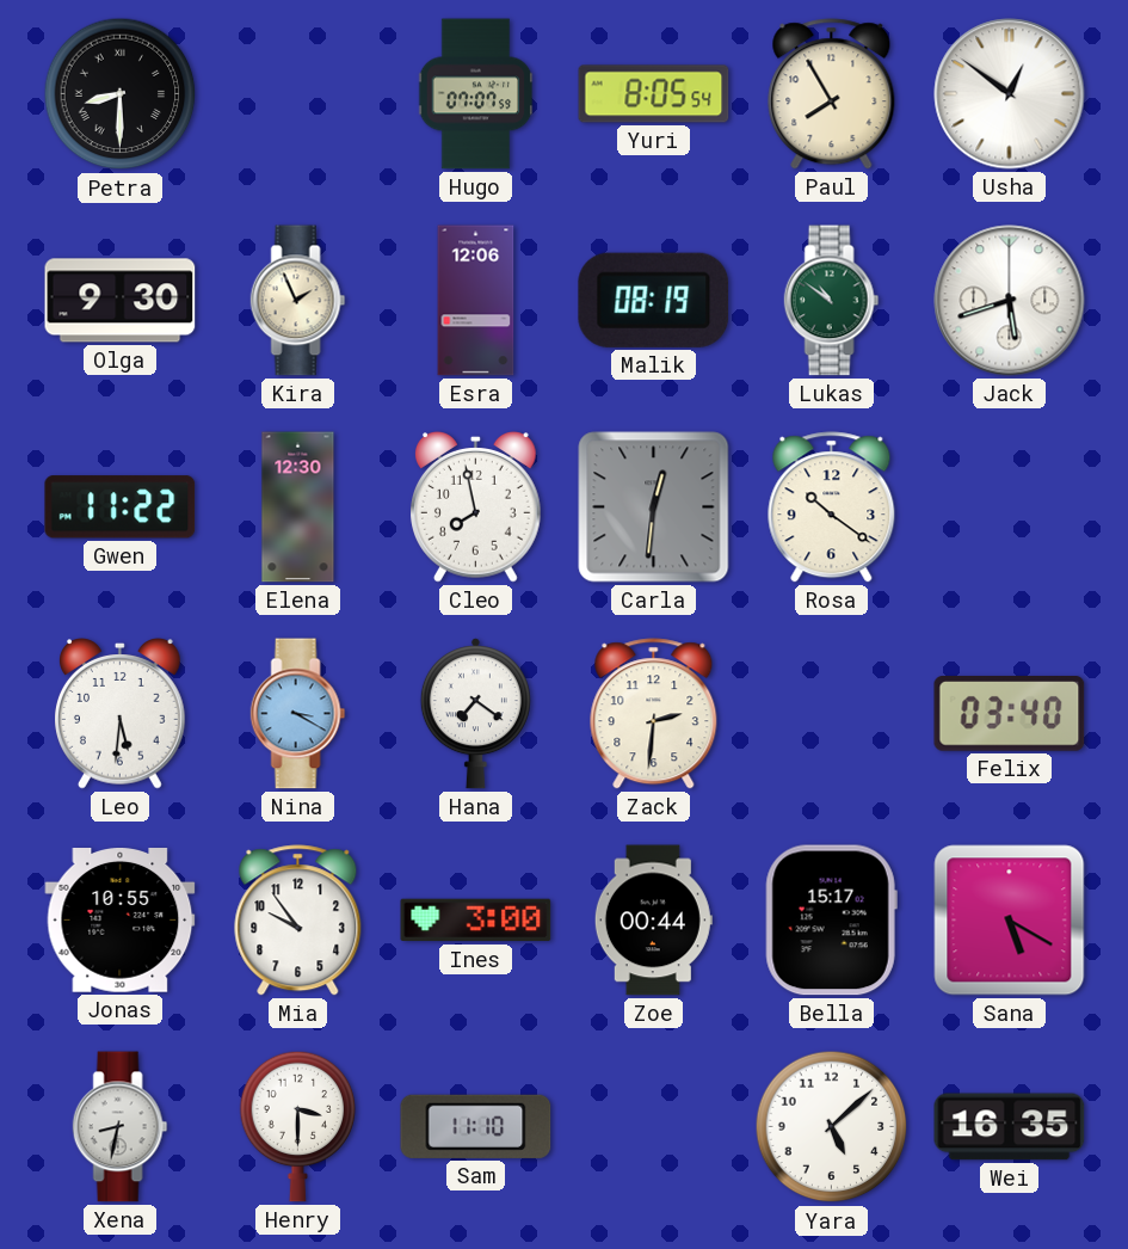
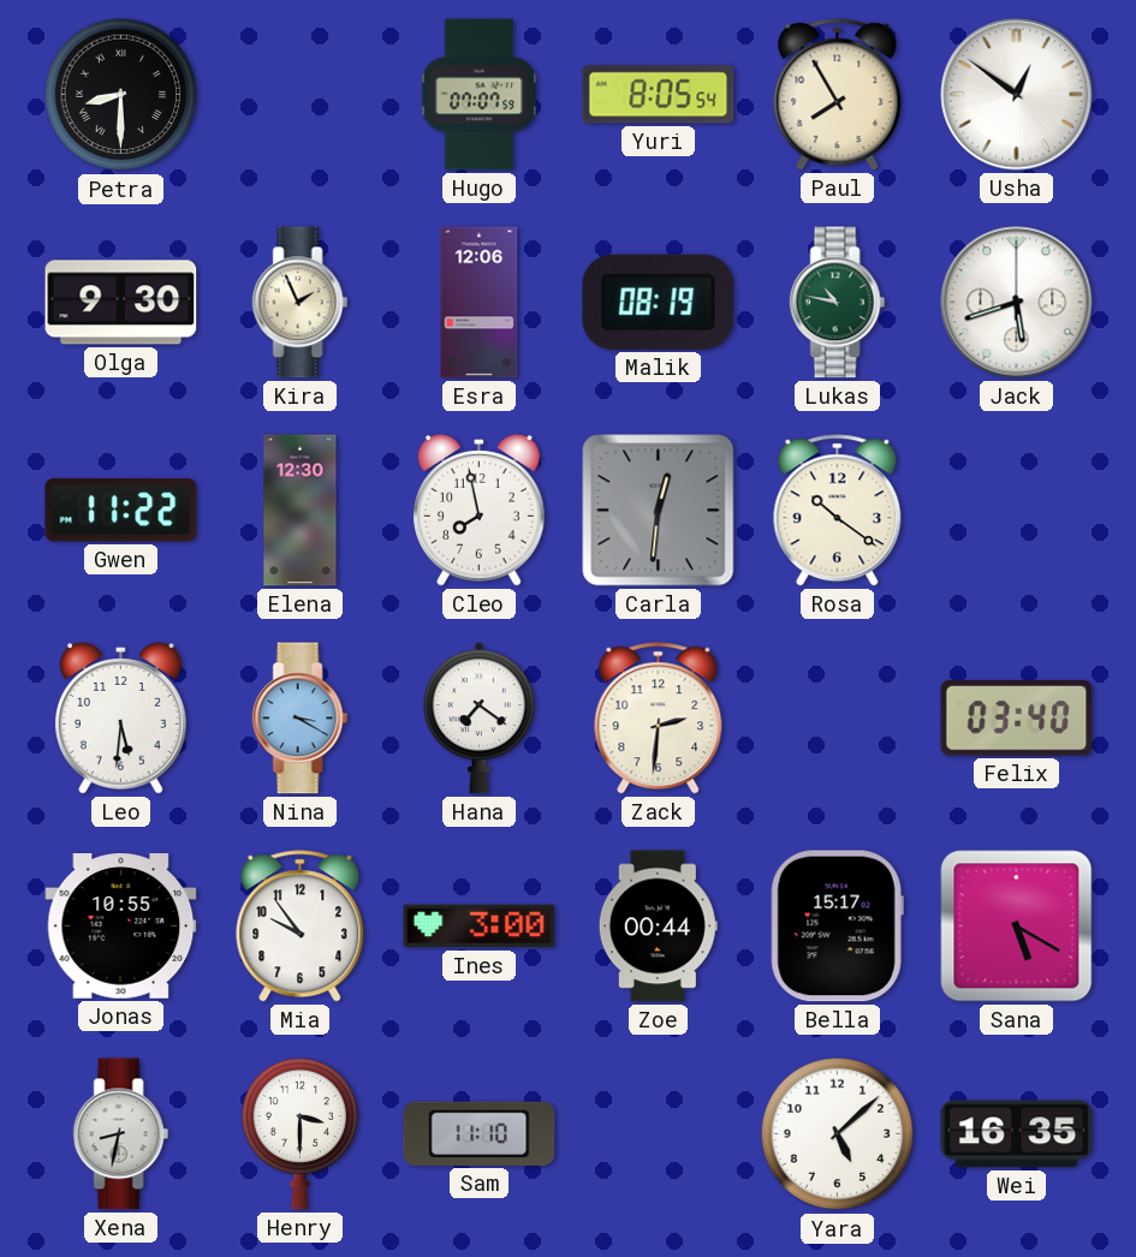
Lukas: 10:51 -> 10:47 (838, 303)
